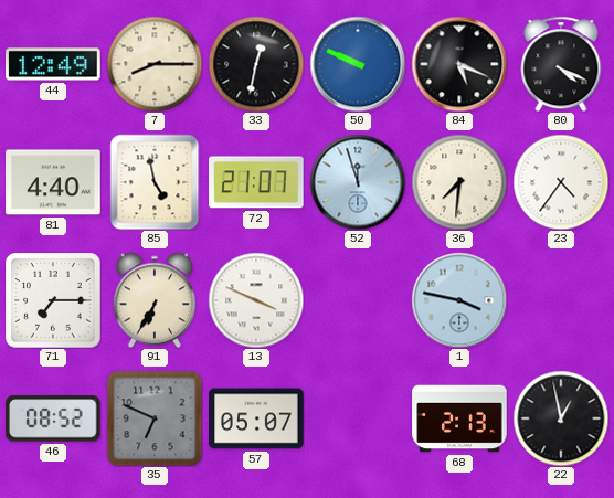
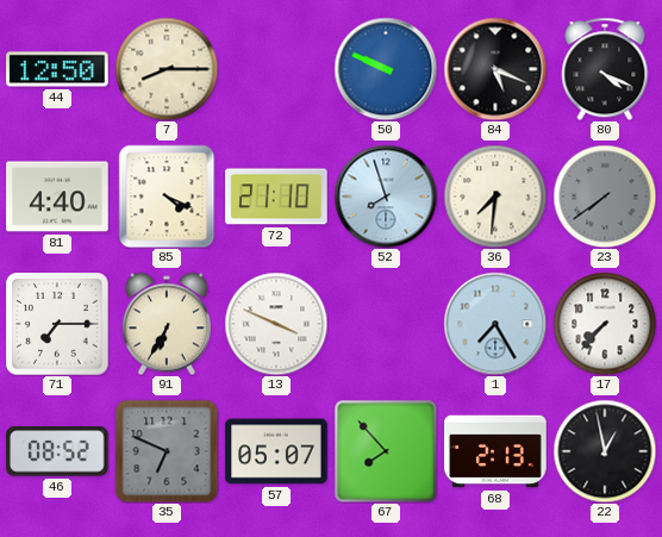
44: 12:49 -> 12:50 (57, 69)
33: 12:32 -> none (256, 64)
85: 4:58 -> 4:19 (167, 196)
72: 21:07 -> 21:10 (276, 196)
52: 11:57 -> 7:57 (386, 196)
23: 4:36 -> 7:39 (605, 196)
23 dial: white -> grey (605, 196)
1: 3:47 -> 7:25 (495, 324)
17: none -> 7:37 (605, 324)
67: none -> 7:53 (386, 451)
